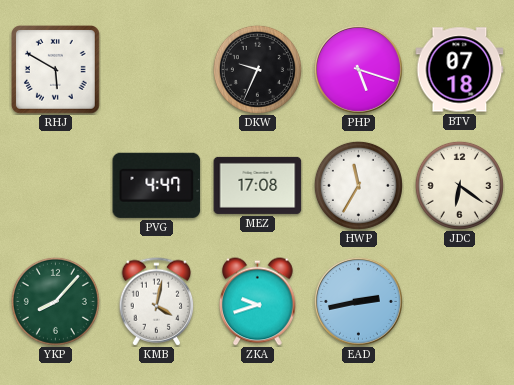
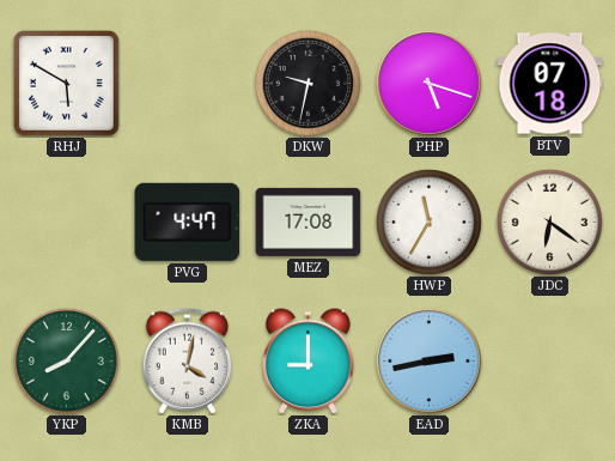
DKW: 9:34 -> 9:32 (307, 83)
ZKA: 9:42 -> 9:00 (309, 362)
